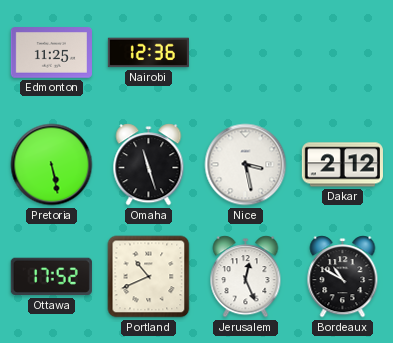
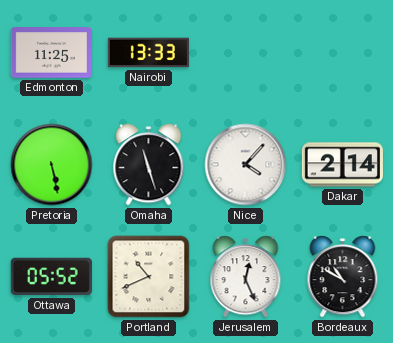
Nairobi: 12:36 -> 13:33 (148, 53)
Nice: 3:28 -> 4:07 (246, 165)
Dakar: 2:12 -> 2:14 (342, 165)
Ottawa: 17:52 -> 05:52 (51, 277)
